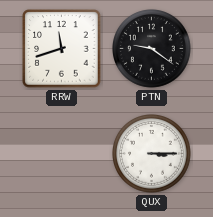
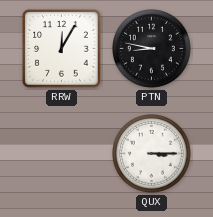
RRW: 11:42 -> 12:05 (62, 49)
PTN: 9:21 -> 8:47 (152, 49)
